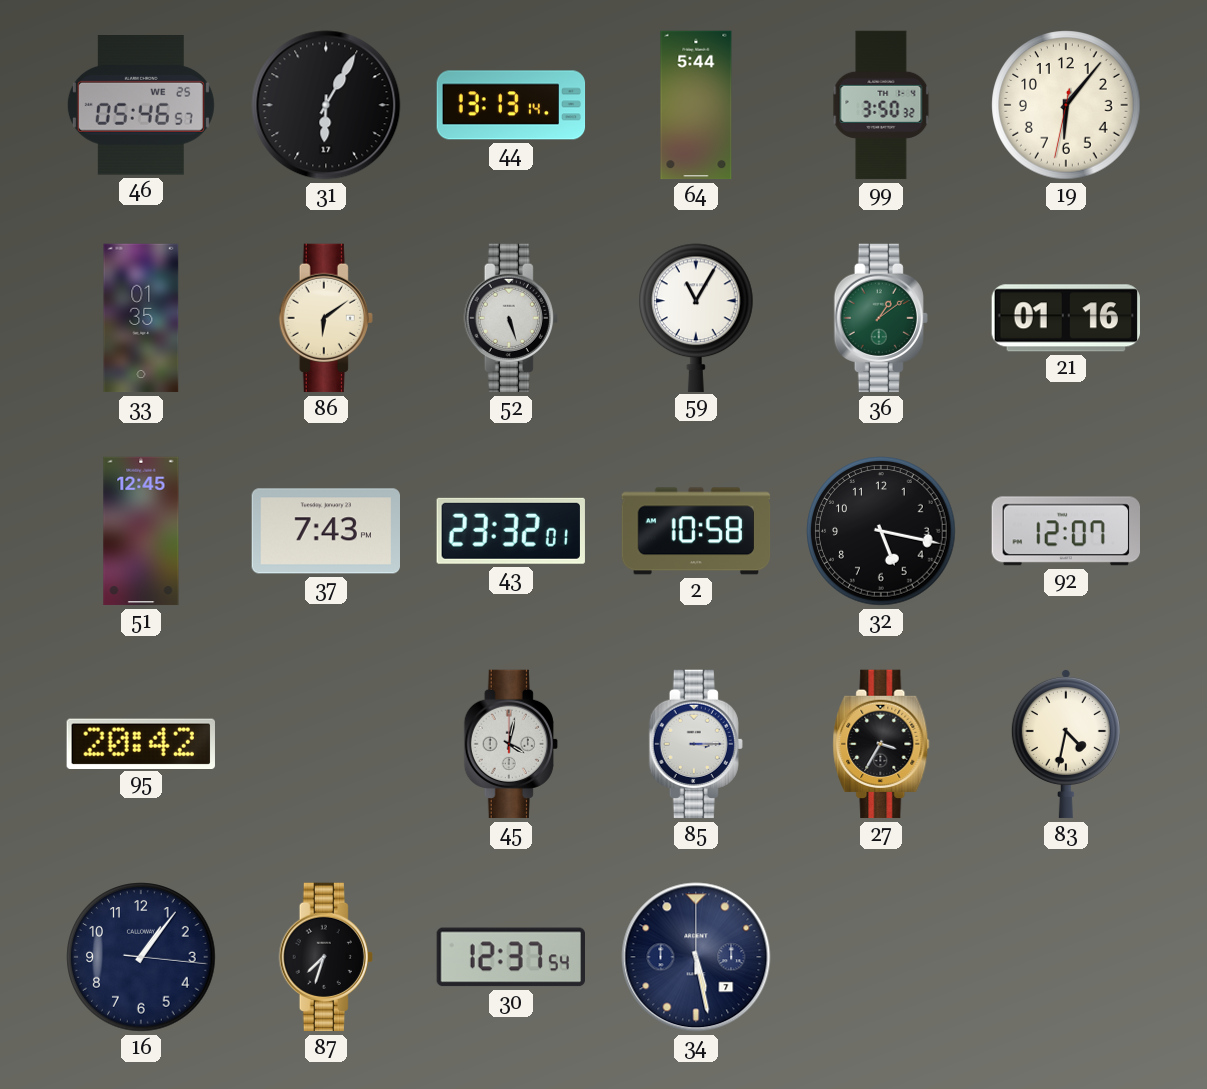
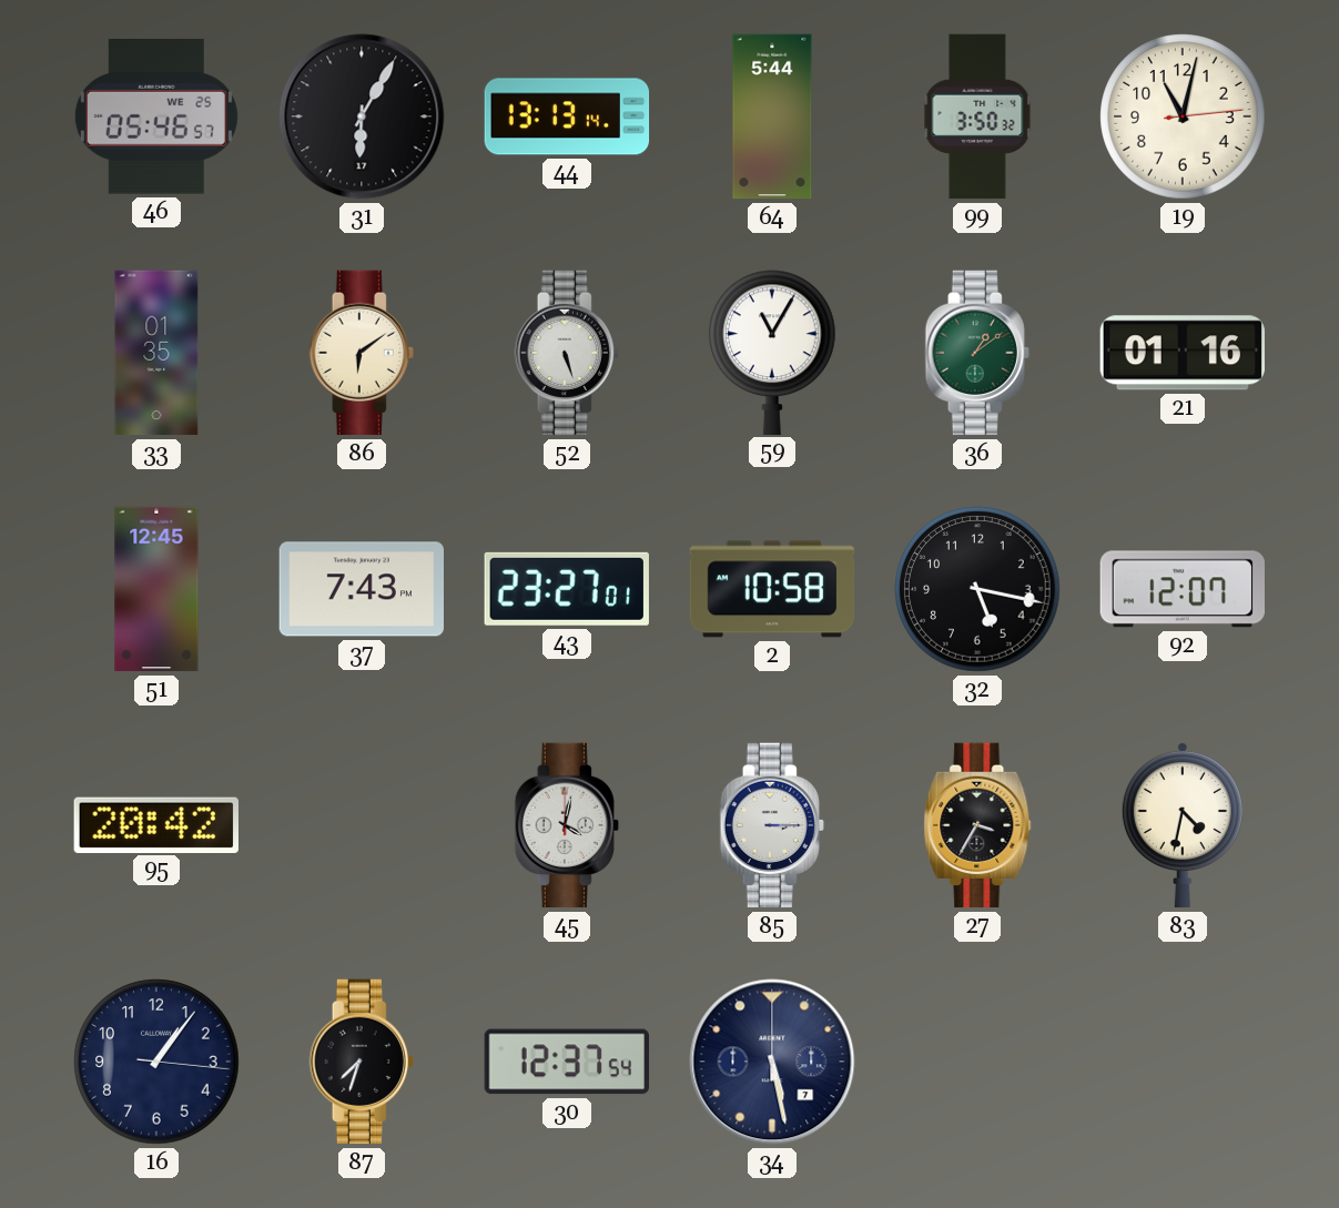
19: 6:06 -> 11:02 (1183, 116)
43: 23:32 -> 23:27 (567, 589)
